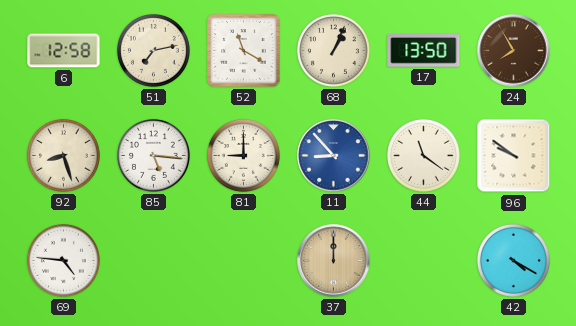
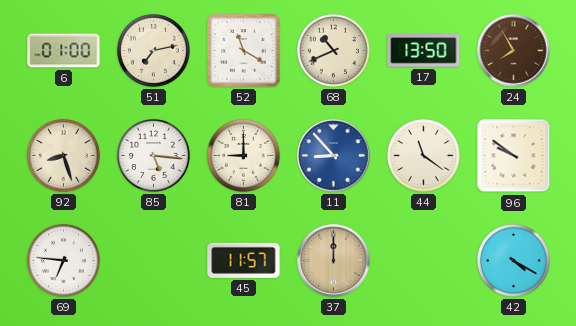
6: 12:58 -> 01:00 (64, 51)
68: 1:04 -> 10:41 (333, 50)
69: 4:46 -> 6:46 (63, 260)
45: none -> 11:57 (244, 260)
